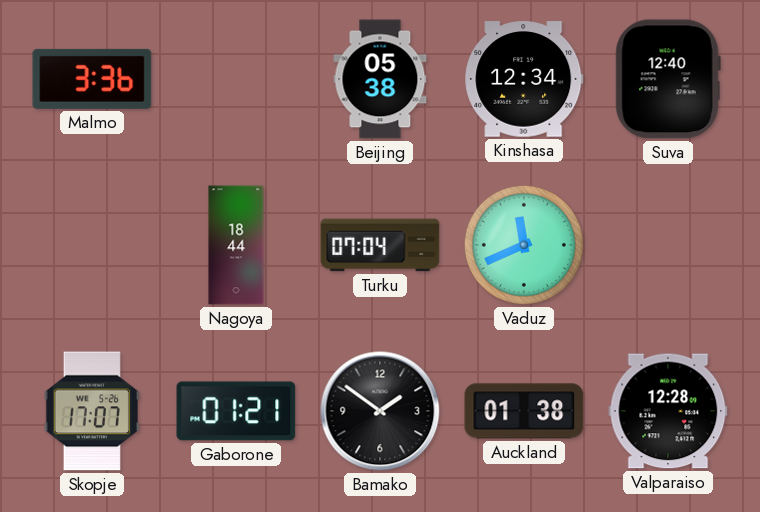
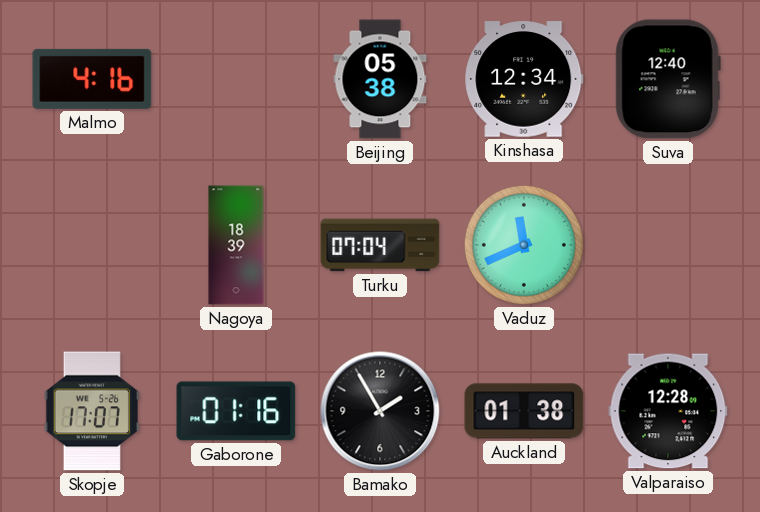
Malmo: 3:36 -> 4:16 (92, 79)
Nagoya: 18:44 -> 18:39 (236, 245)
Gaborone: 01:21 -> 01:16 (236, 411)
Bamako: 1:51 -> 1:55 (380, 411)
